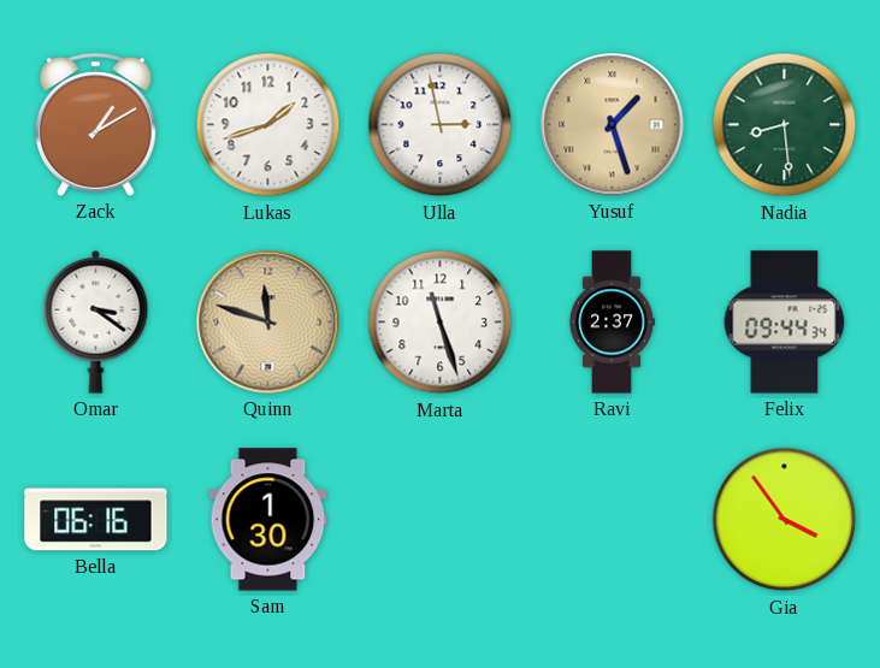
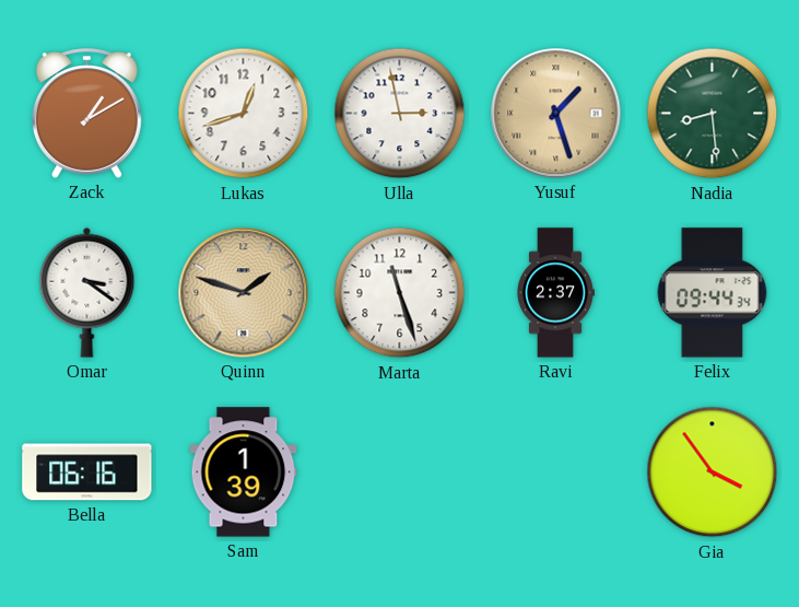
Lukas: 1:42 -> 12:42 (244, 114)
Quinn: 11:48 -> 1:48 (244, 293)
Sam: 1:30 -> 1:39 (244, 472)
